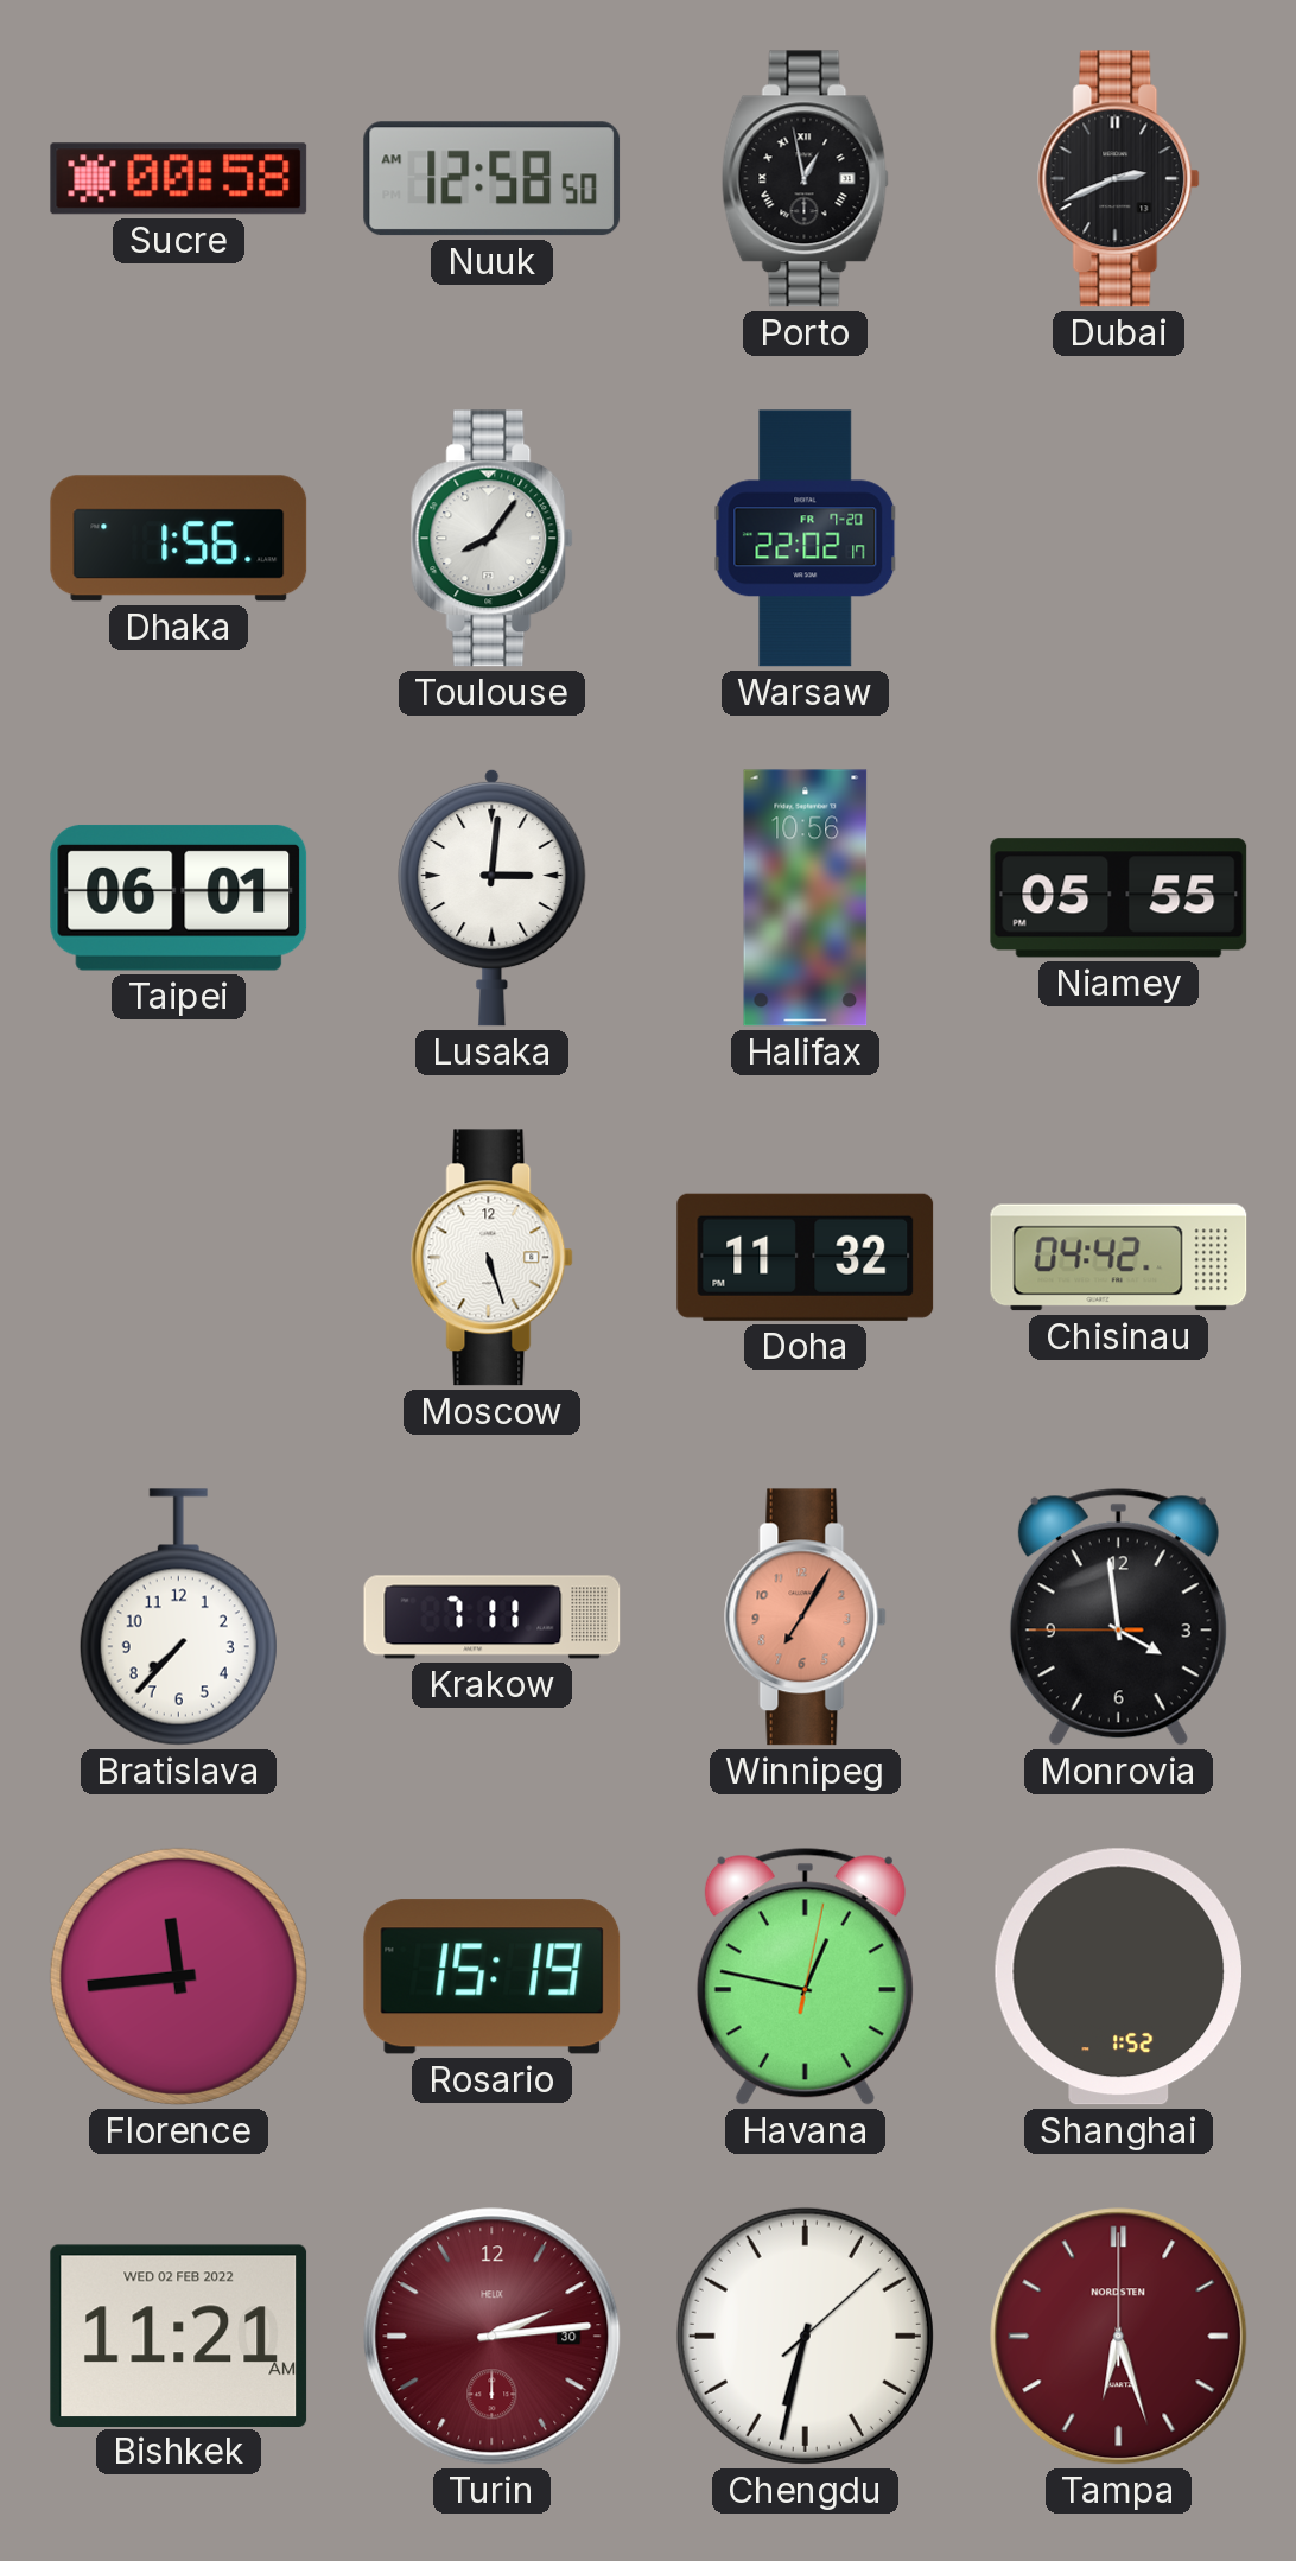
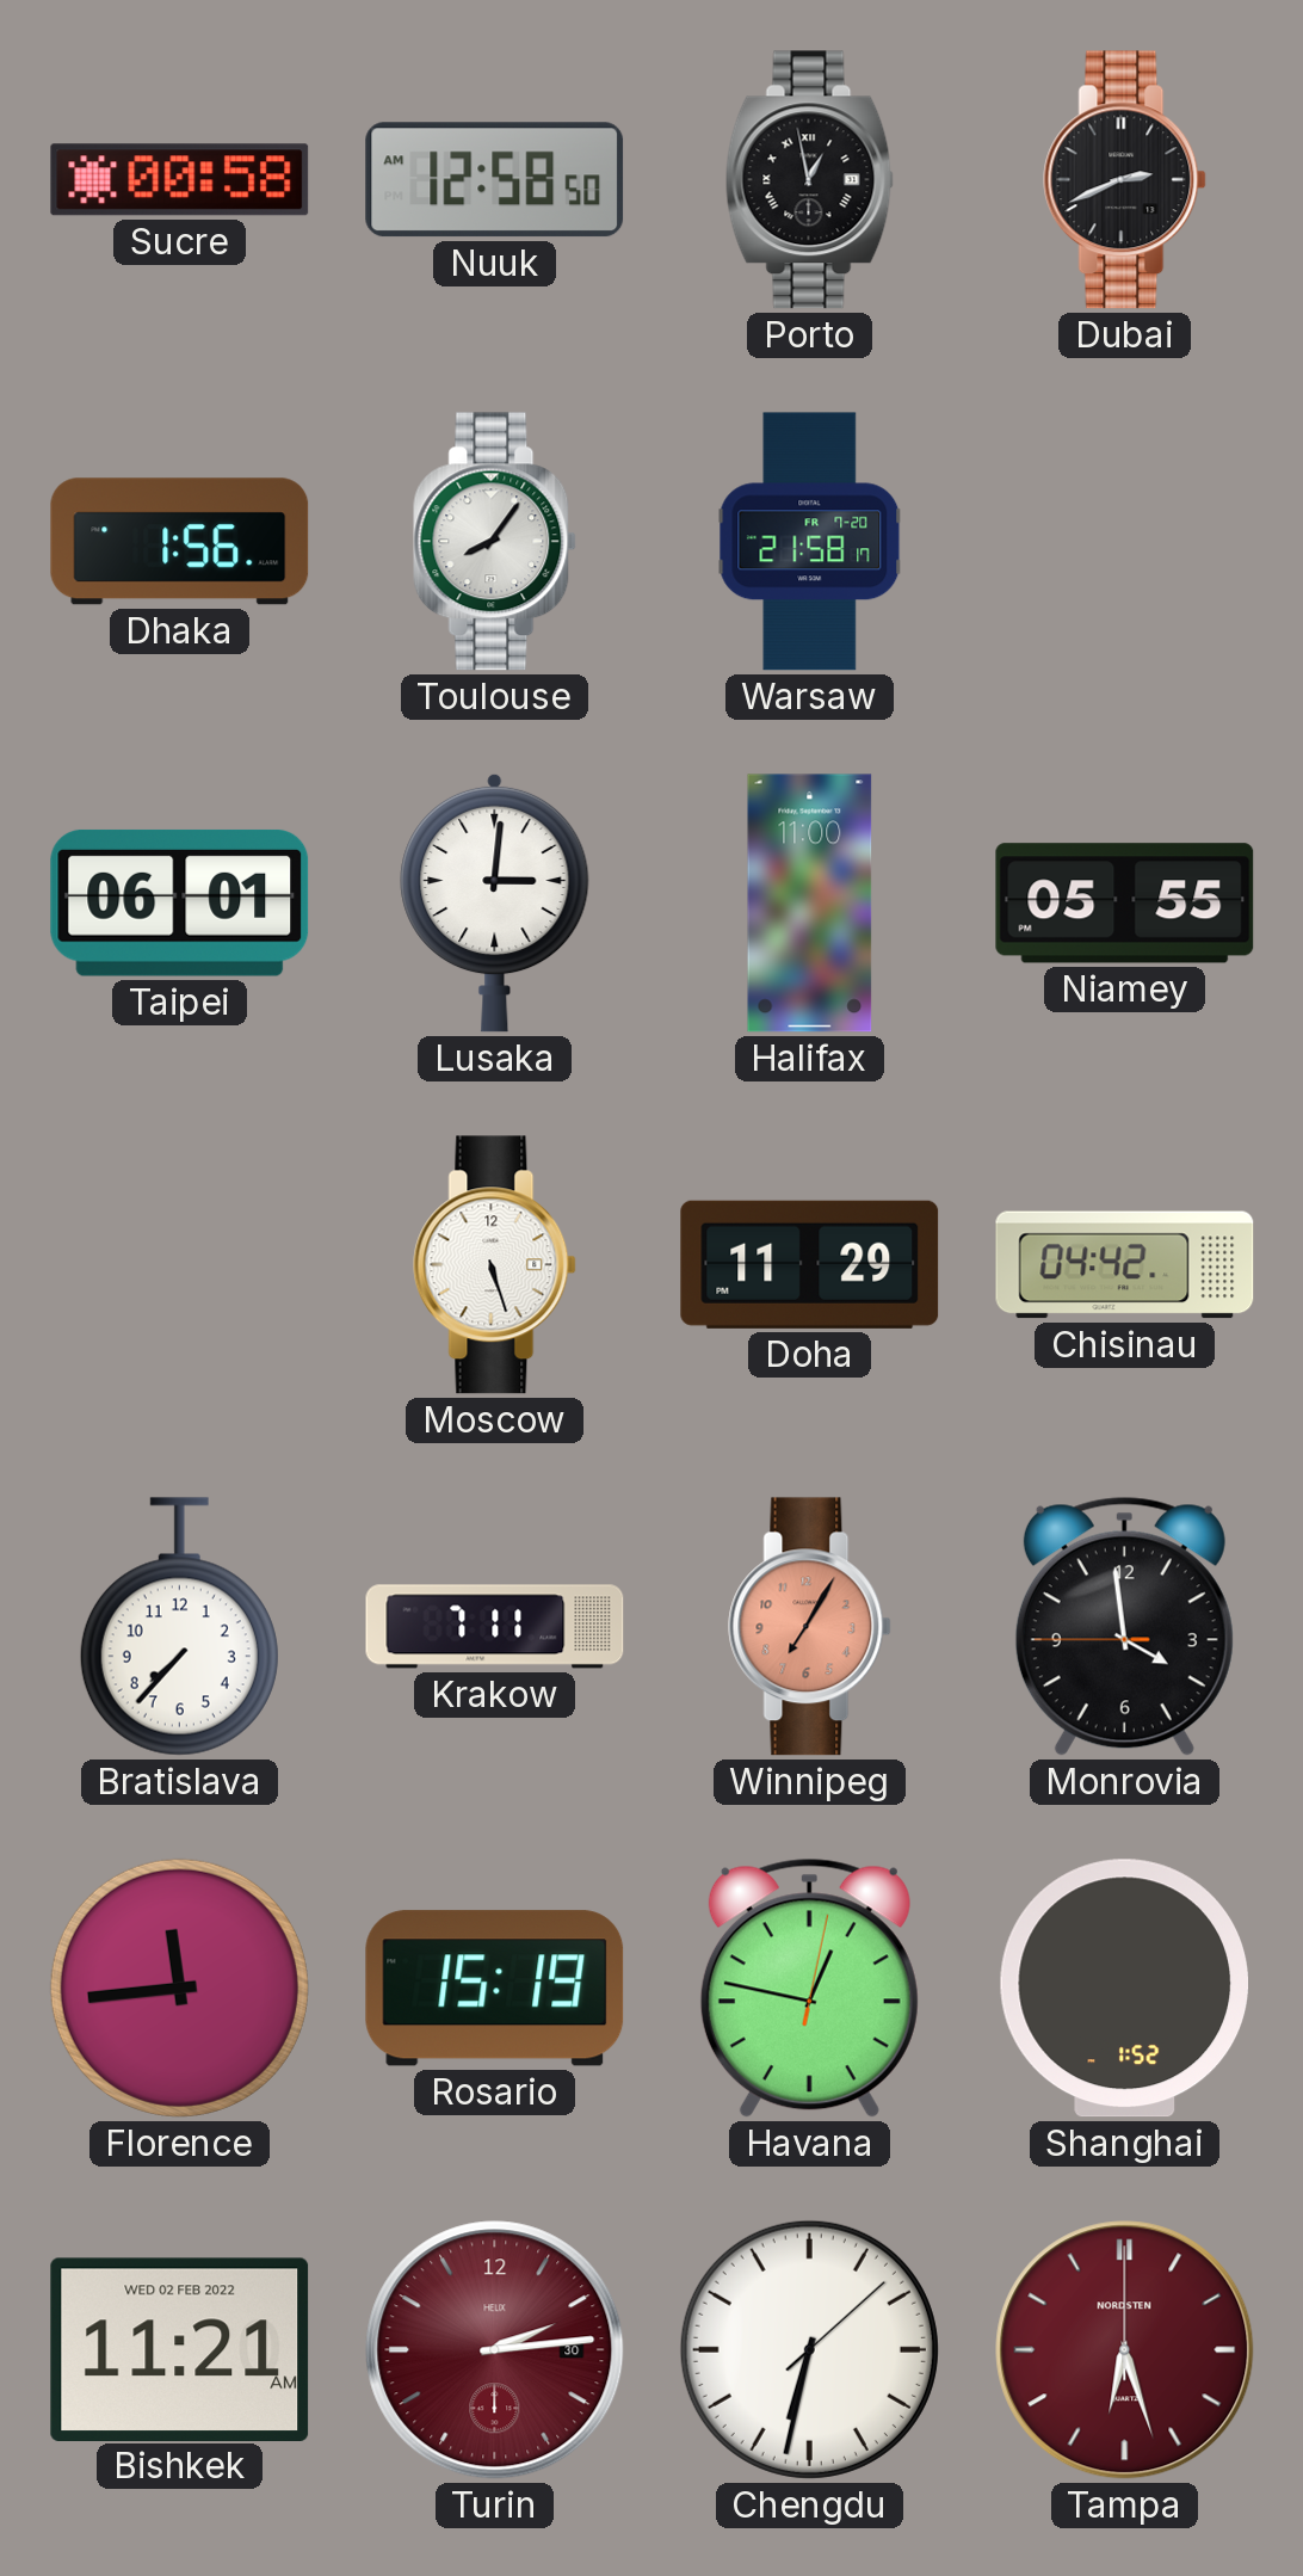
Warsaw: 22:02 -> 21:58 (810, 542)
Halifax: 10:56 -> 11:00 (810, 904)
Doha: 11:32 -> 11:29 (810, 1264)
